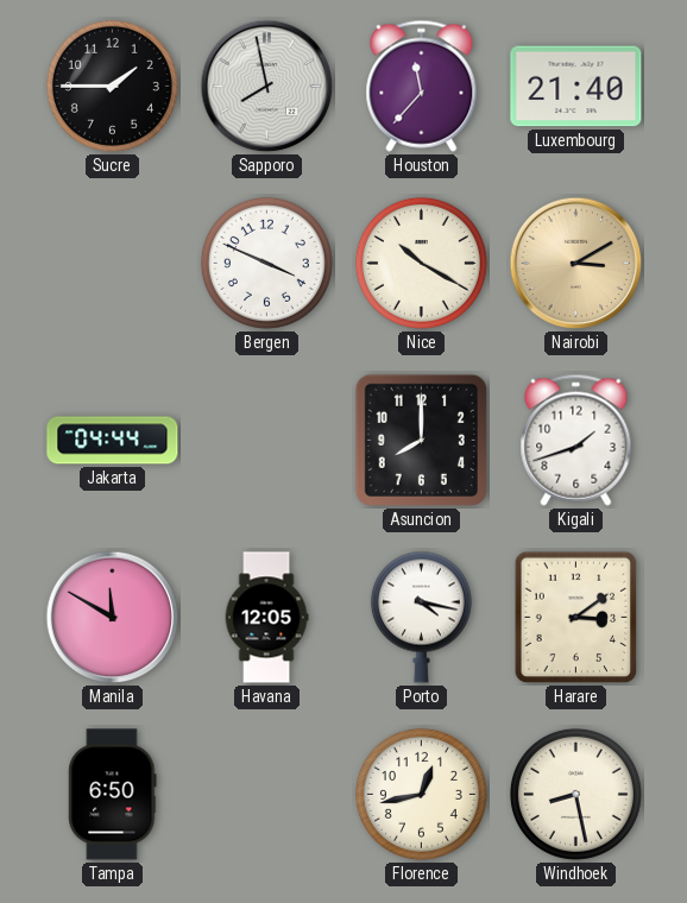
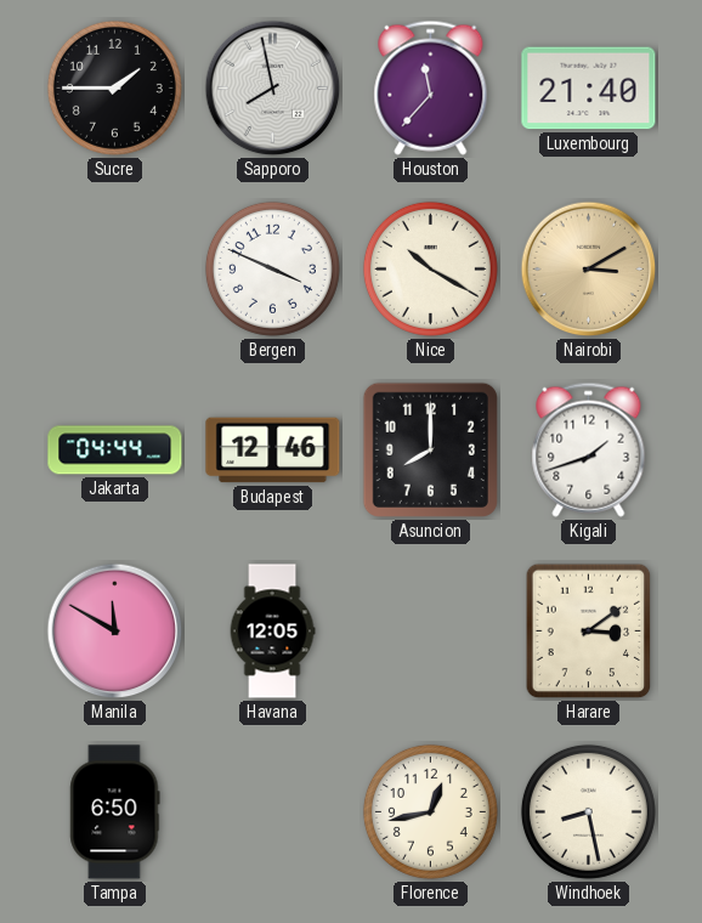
Budapest: none -> 12:46 (273, 451)
Porto: 4:17 -> none (421, 617)
